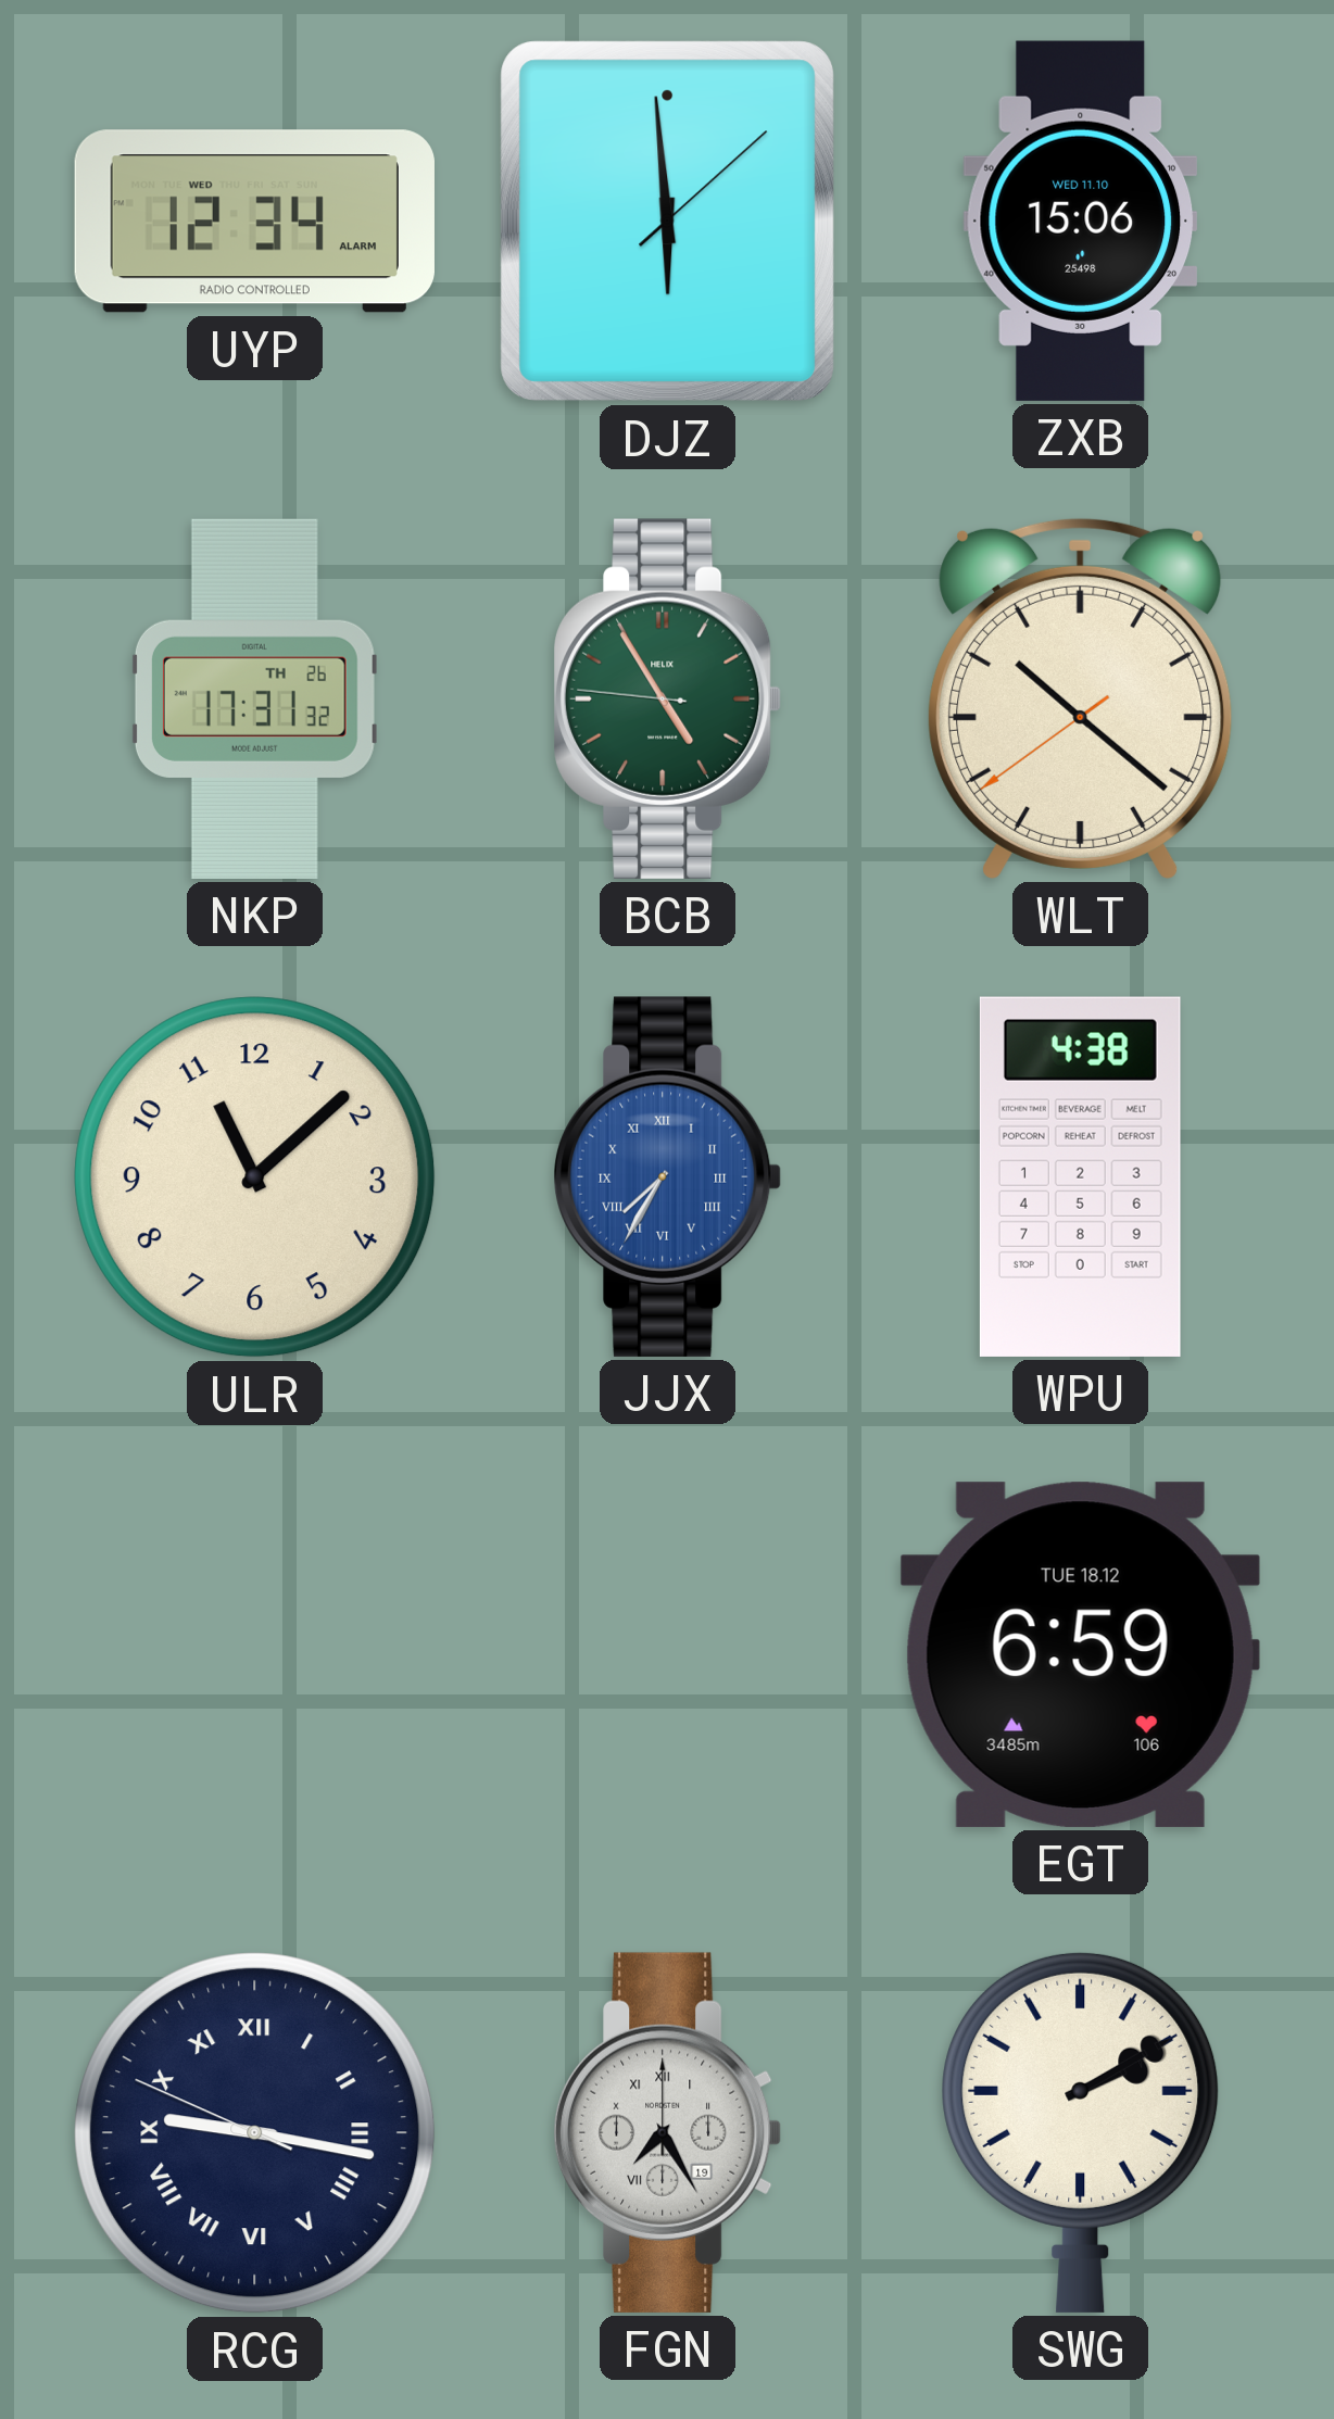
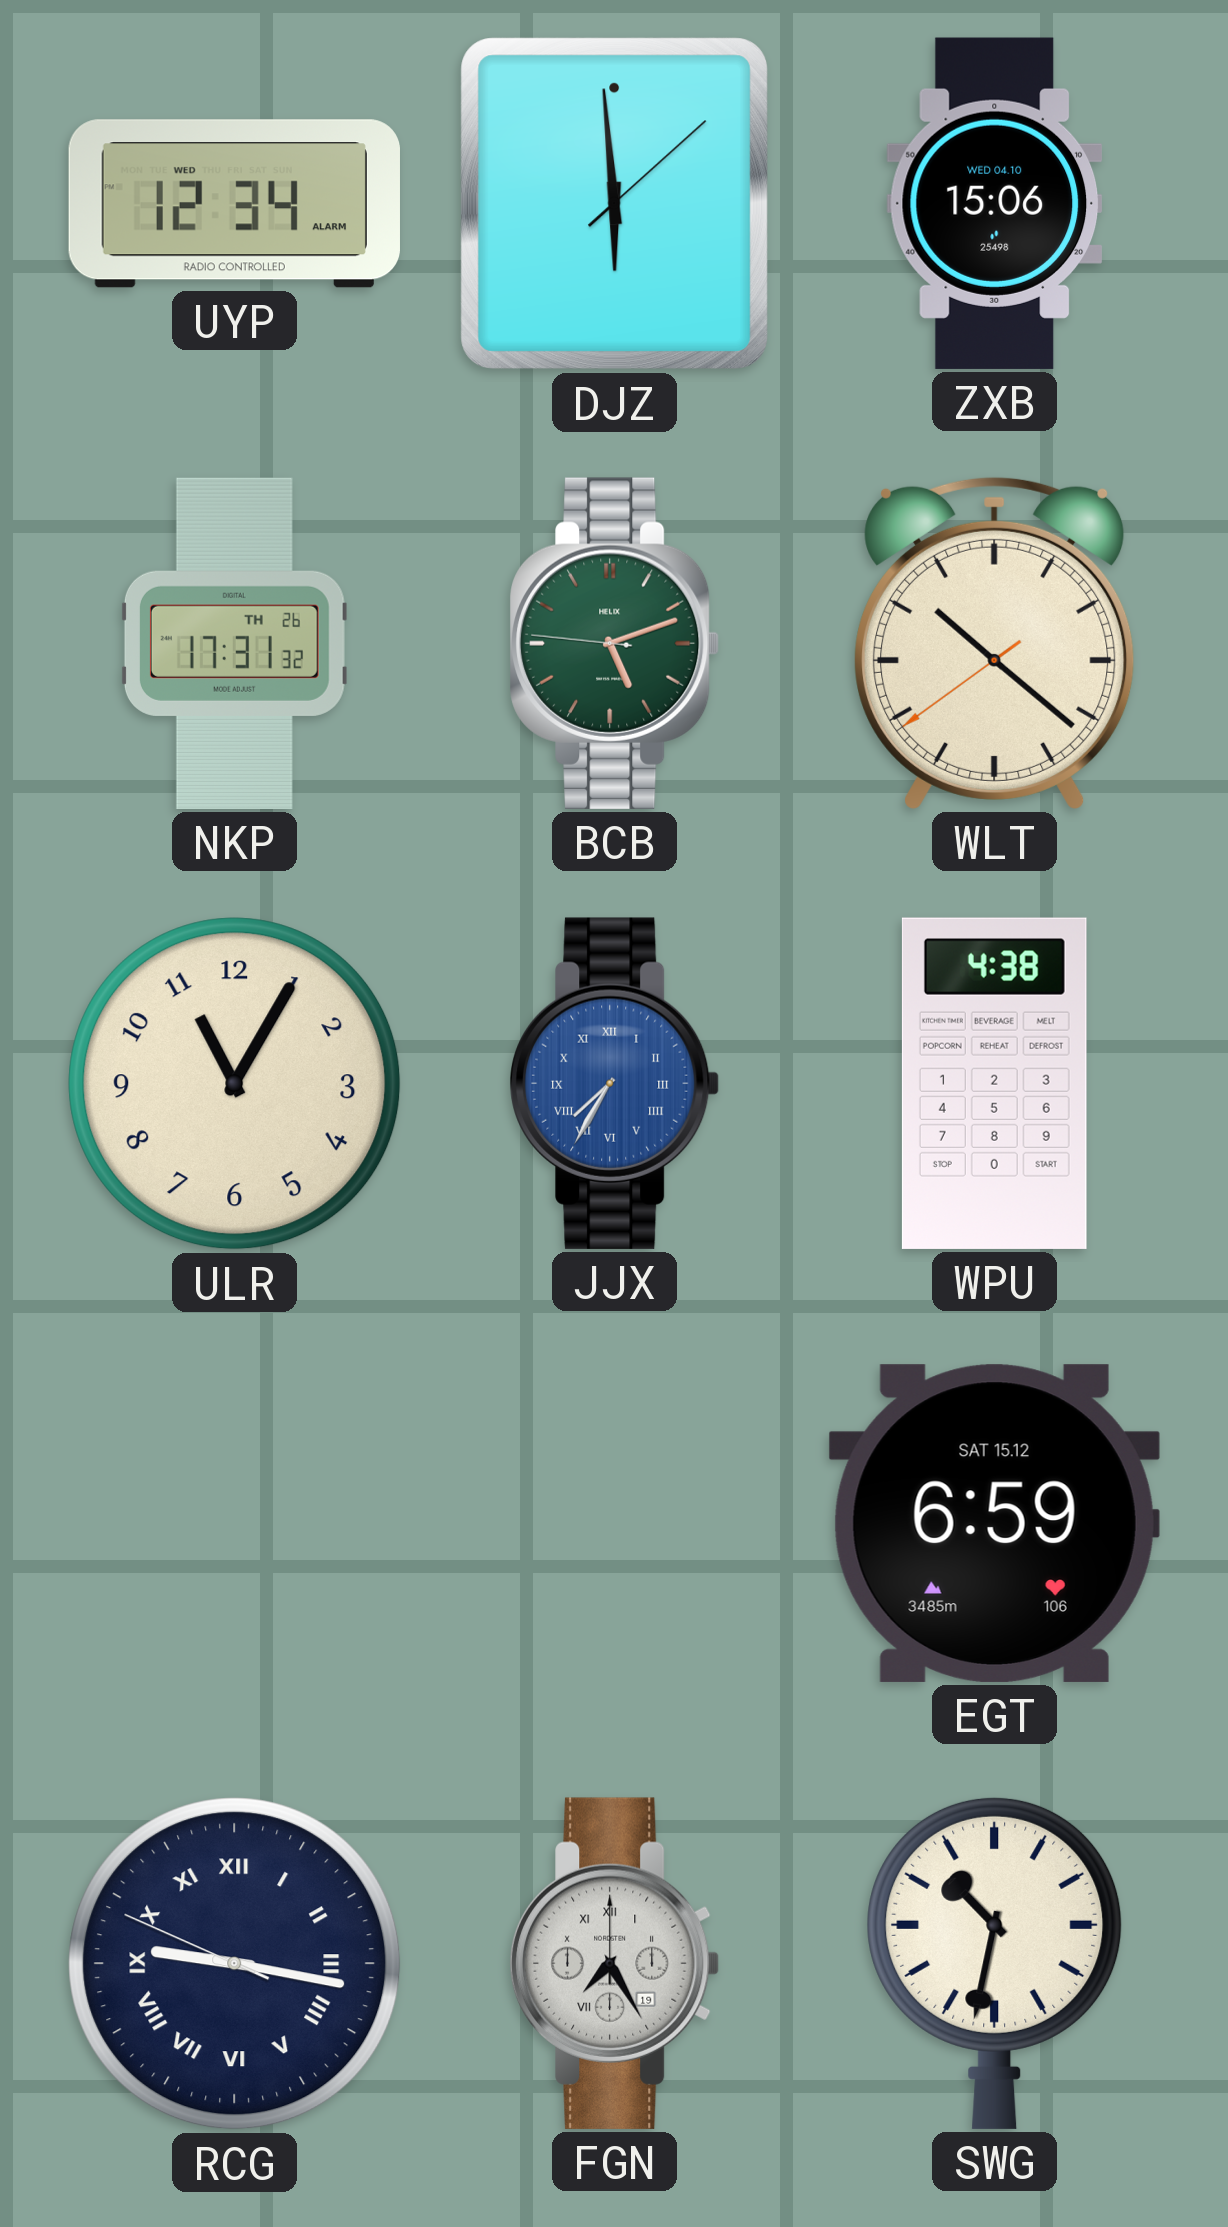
ZXB date: WED 11.10 -> WED 04.10 (995, 203)
BCB: 4:54 -> 5:11 (615, 643)
ULR: 11:08 -> 11:05 (235, 1084)
EGT date: TUE 18.12 -> SAT 15.12 (994, 1523)
SWG: 2:10 -> 10:32 (995, 1963)
